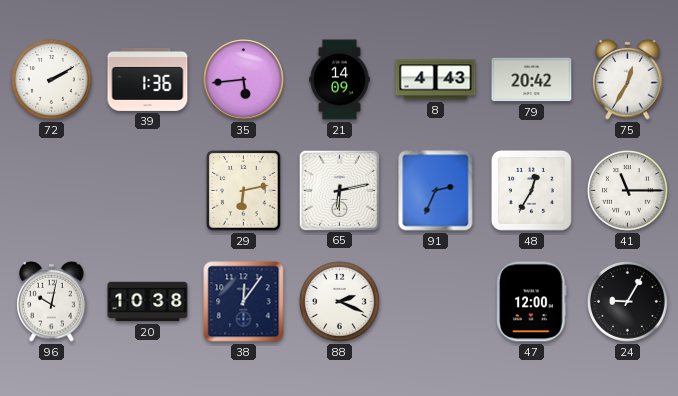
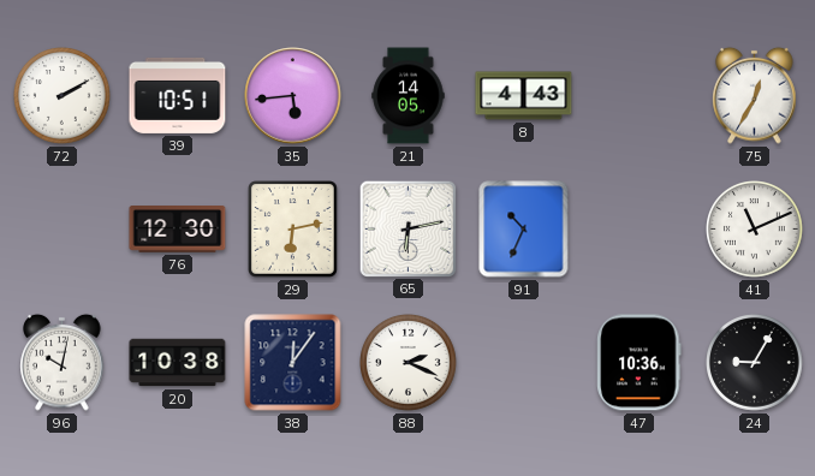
39: 1:36 -> 10:51 (178, 95)
21: 14:09 -> 14:05 (409, 96)
79: 20:42 -> none (532, 80)
76: none -> 12:30 (178, 230)
91: 2:34 -> 10:34 (524, 230)
48: 12:35 -> none (531, 190)
41: 11:15 -> 11:11 (755, 230)
47: 12:00 -> 10:36 (639, 363)
